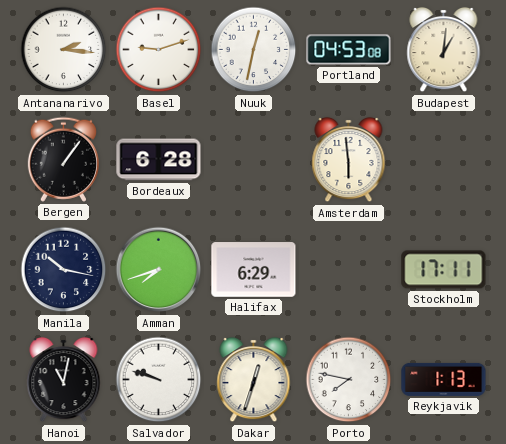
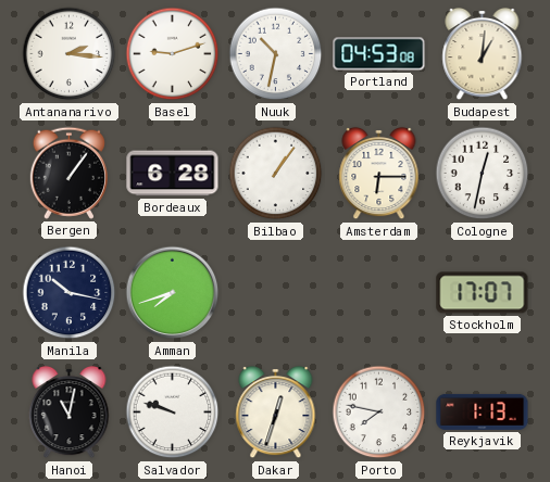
Nuuk: 12:32 -> 10:32 (276, 54)
Bilbao: none -> 1:06 (276, 174)
Amsterdam: 5:59 -> 6:15 (379, 174)
Cologne: none -> 12:32 (483, 174)
Halifax: 6:29 -> none (254, 270)
Stockholm: 17:11 -> 17:07 (483, 293)
